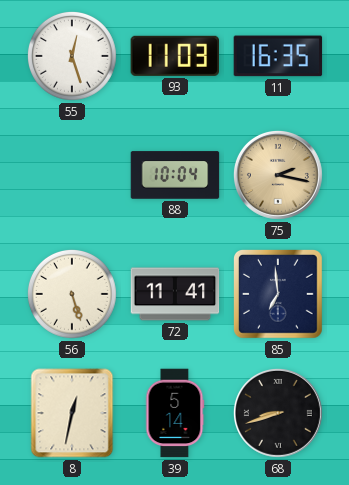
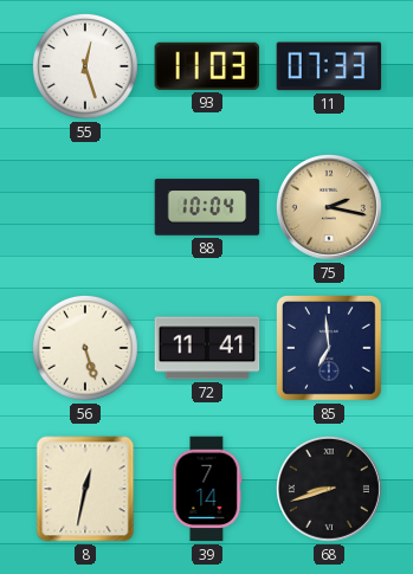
11: 16:35 -> 07:33 (329, 66)
39: 5:14 -> 7:14 (207, 489)
